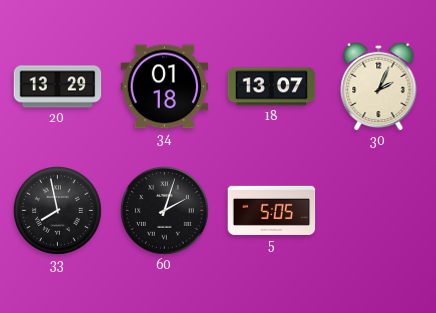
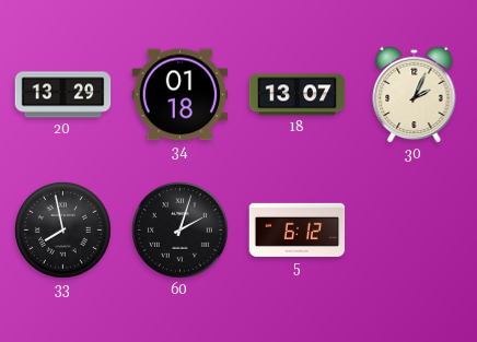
5: 5:05 -> 6:12 (298, 229)
